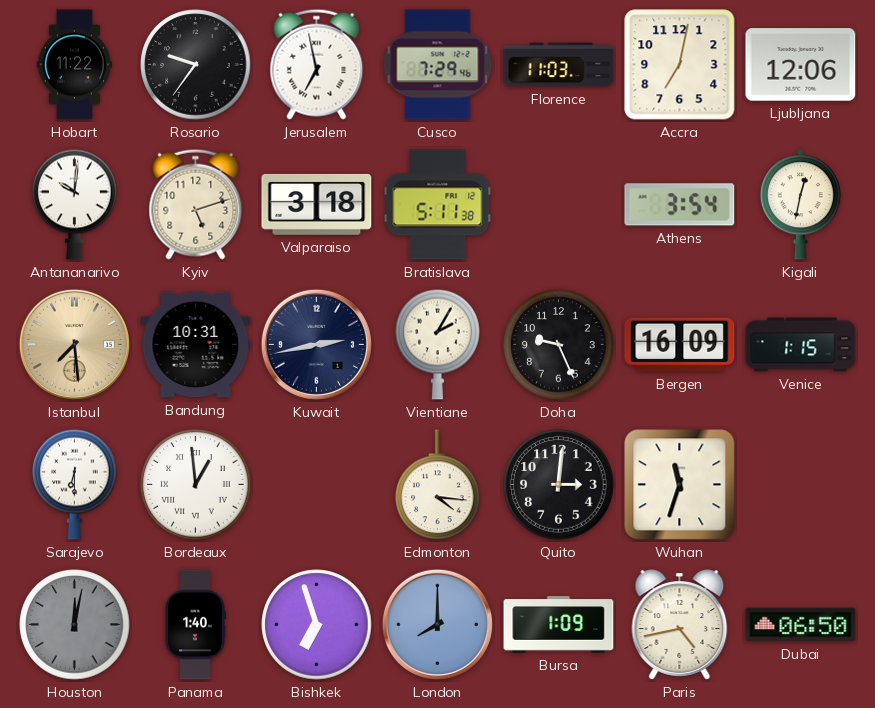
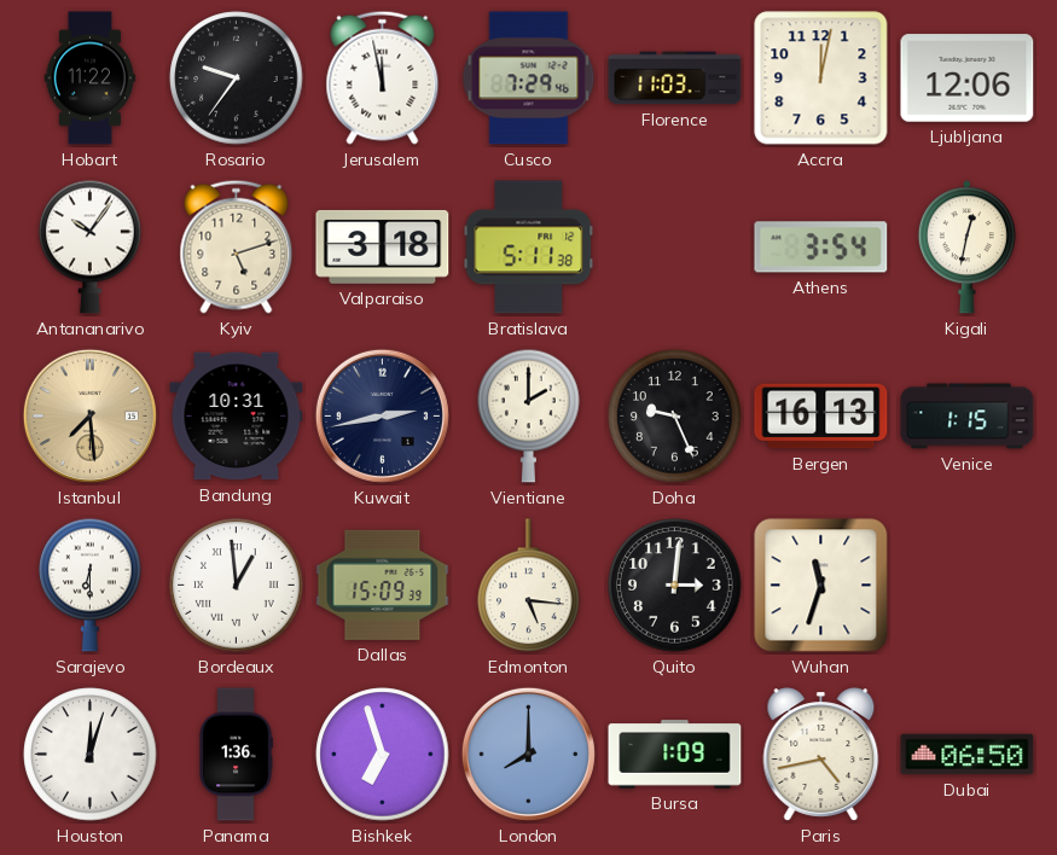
Jerusalem: 6:58 -> 11:58 (383, 77)
Accra: 7:02 -> 12:02 (821, 78)
Antananarivo: 10:01 -> 10:06 (91, 246)
Vientiane: 2:05 -> 2:00 (529, 415)
Bergen: 16:09 -> 16:13 (821, 417)
Dallas: none -> 15:09 (383, 584)
Edmonton: 4:16 -> 5:16 (529, 586)
Houston: 12:02 -> 12:03 (91, 755)
Houston dial: grey -> white (91, 755)
Panama: 1:40 -> 1:36 (236, 755)
